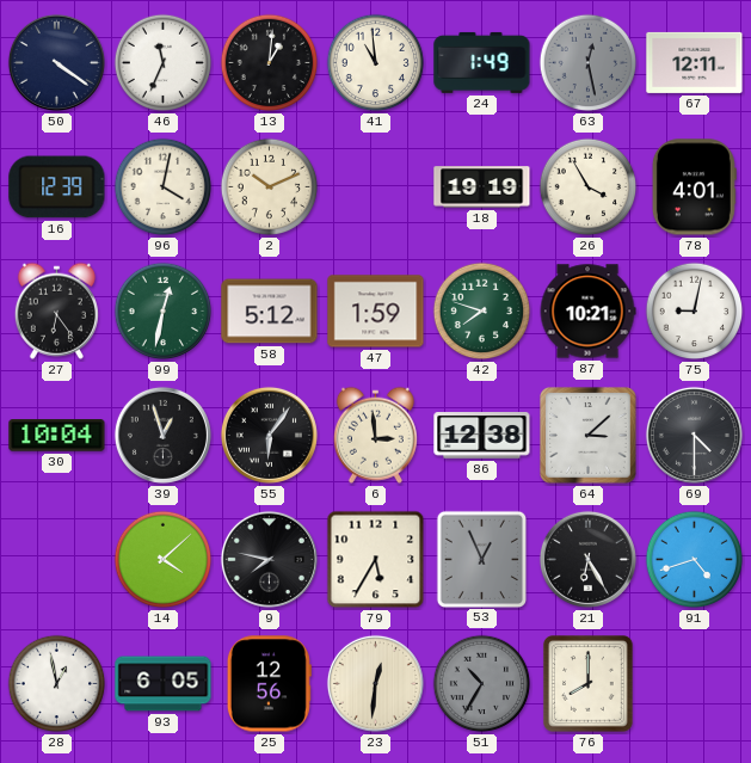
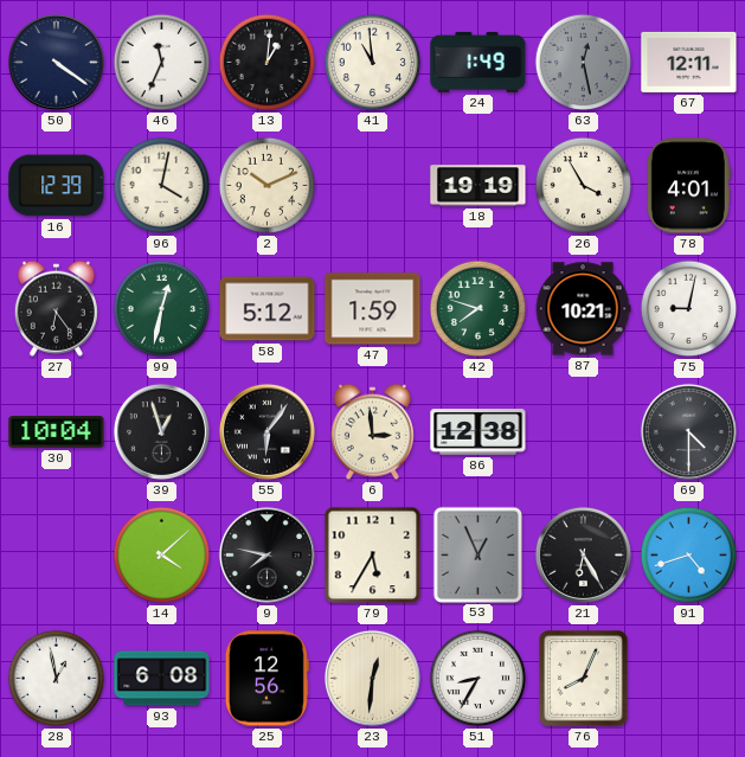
64: 3:08 -> none (589, 436)
93: 6:05 -> 6:08 (162, 679)
51: 10:35 -> 8:35 (479, 679)
51 dial: grey -> white (479, 679)
76: 8:00 -> 8:04 (584, 679)
